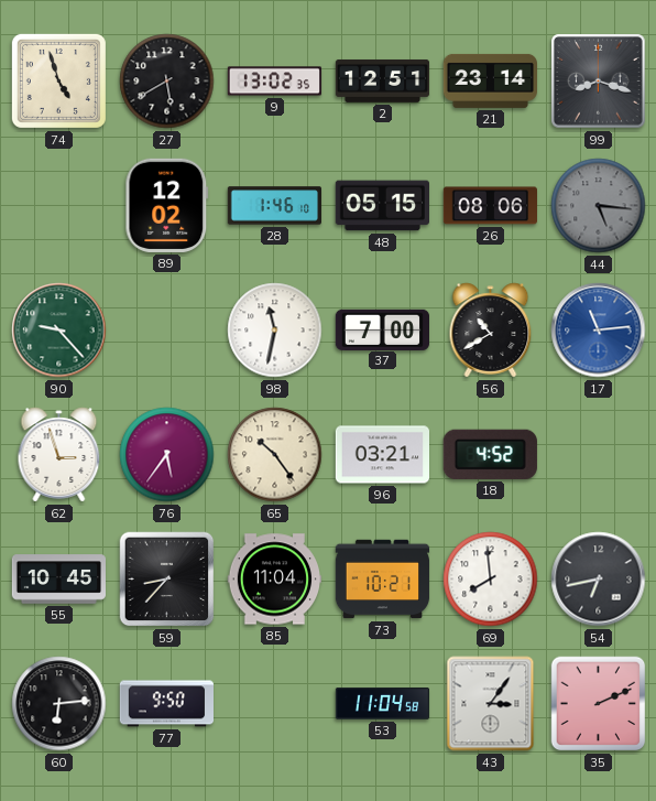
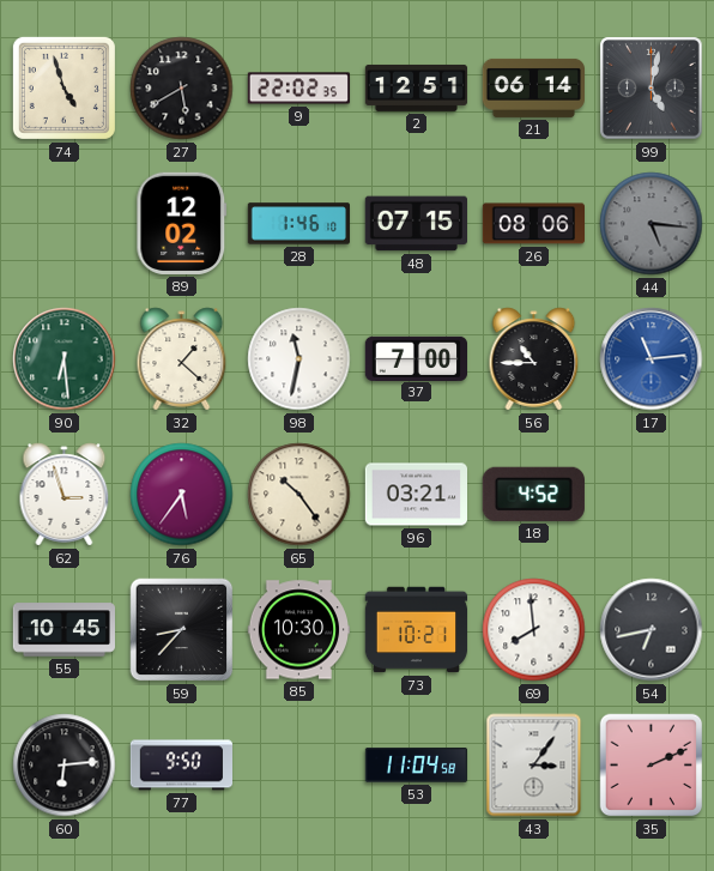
9: 13:02 -> 22:02 (299, 89)
21: 23:14 -> 06:14 (534, 87)
99: 8:18 -> 5:02 (652, 89)
48: 05:15 -> 07:15 (416, 224)
90: 9:23 -> 6:29 (65, 359)
32: none -> 1:22 (182, 359)
56: 10:40 -> 10:45 (534, 359)
85: 11:04 -> 10:30 (298, 630)
